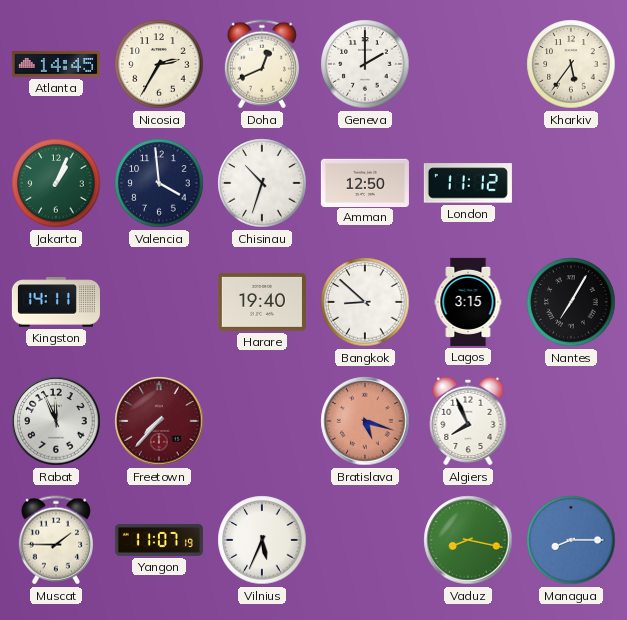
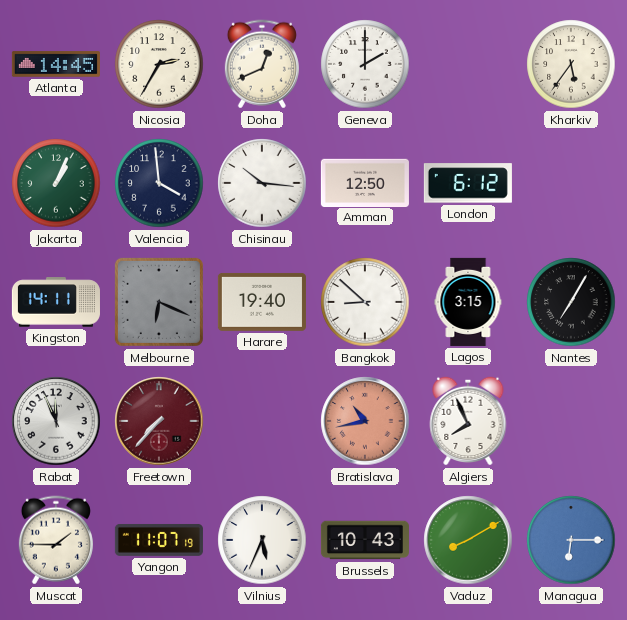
Chisinau: 10:33 -> 10:16 (262, 183)
London: 11:12 -> 6:12 (468, 183)
Melbourne: none -> 6:19 (159, 302)
Bratislava: 5:18 -> 10:43 (365, 421)
Brussels: none -> 10:43 (365, 540)
Vaduz: 8:17 -> 8:10 (468, 540)
Managua: 8:15 -> 6:15 (571, 540)
